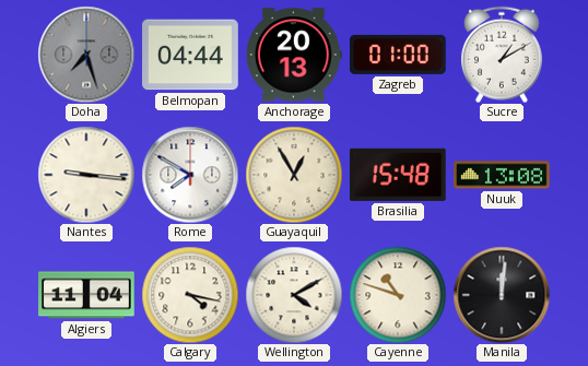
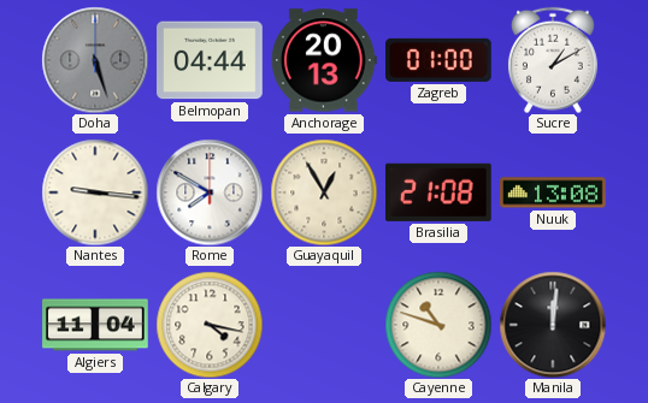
Doha: 7:27 -> 5:27 (95, 60)
Brasilia: 15:48 -> 21:08 (438, 192)
Wellington: 4:10 -> none (294, 295)
